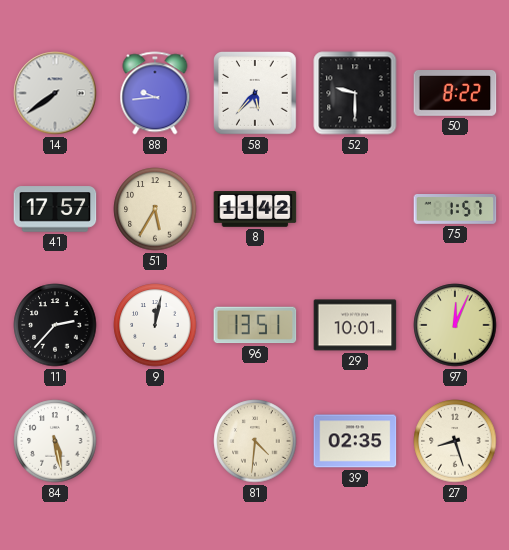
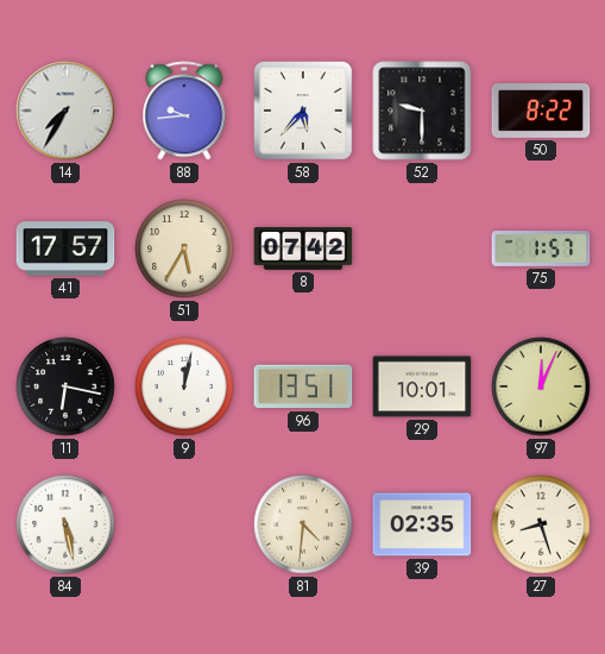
14: 7:39 -> 7:35 (65, 111)
8: 11:42 -> 07:42 (303, 249)
11: 2:37 -> 6:17 (65, 386)
